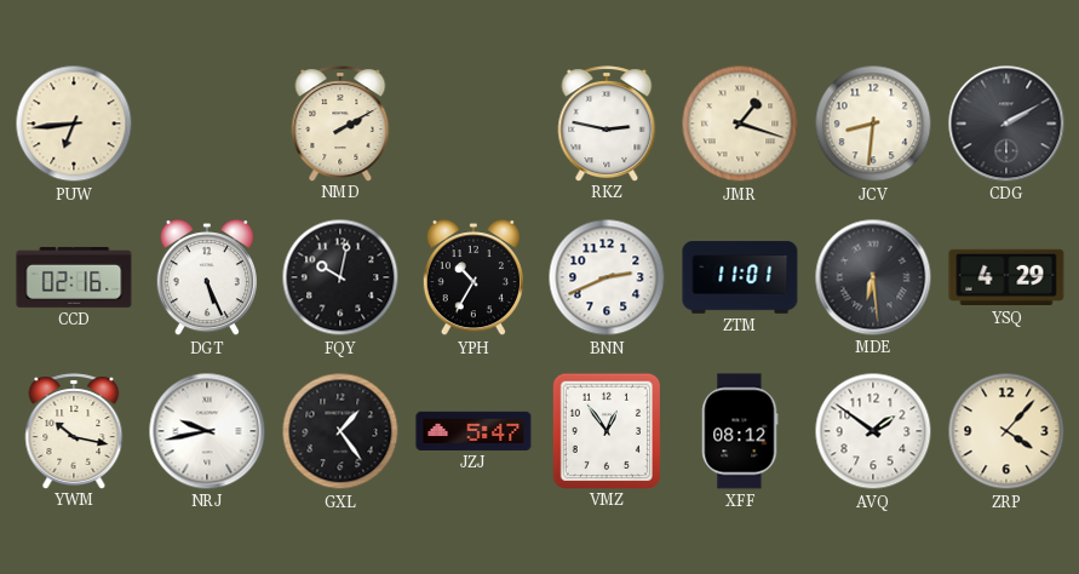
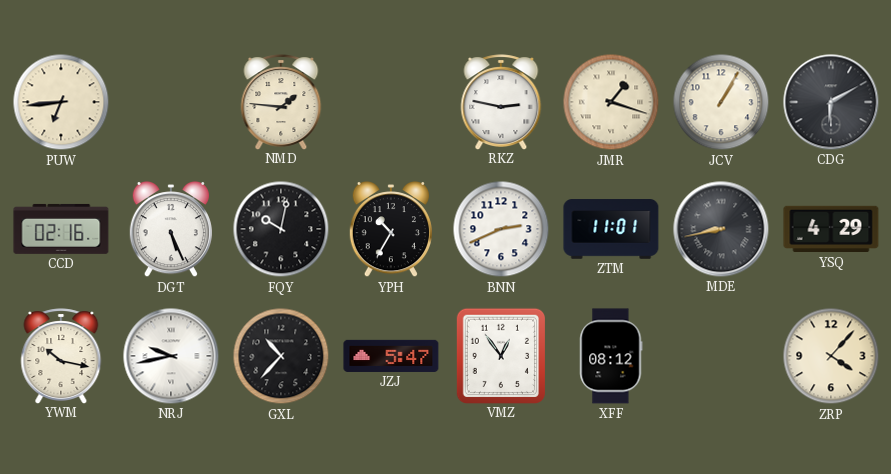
NMD: 2:10 -> 1:46 (281, 102)
JCV: 8:31 -> 1:05 (721, 102)
CDG: 2:10 -> 6:10 (831, 102)
MDE: 6:29 -> 8:43 (721, 229)
GXL: 1:24 -> 10:37 (281, 356)
AVQ: 1:51 -> none (873, 431)
